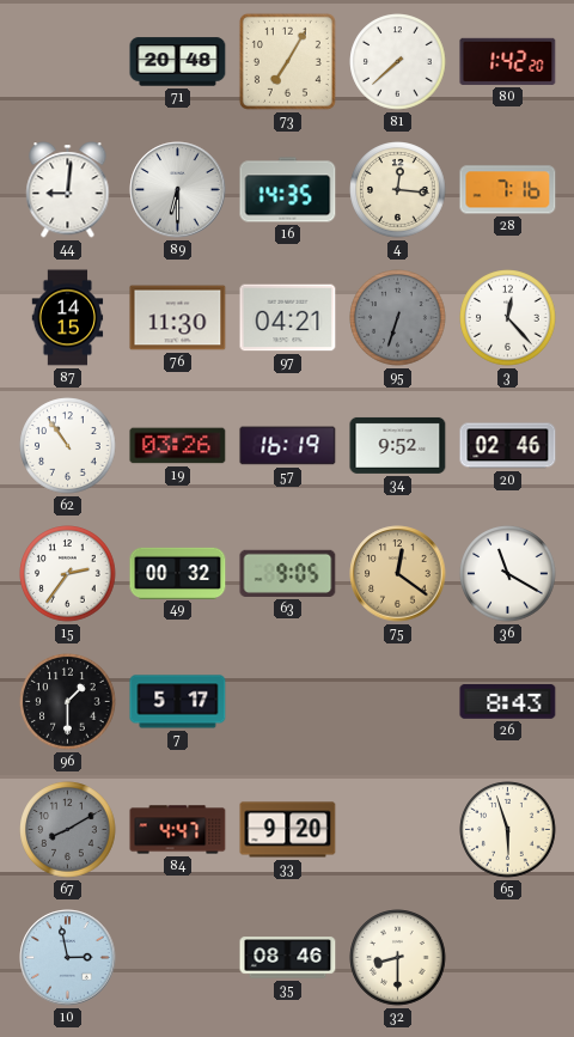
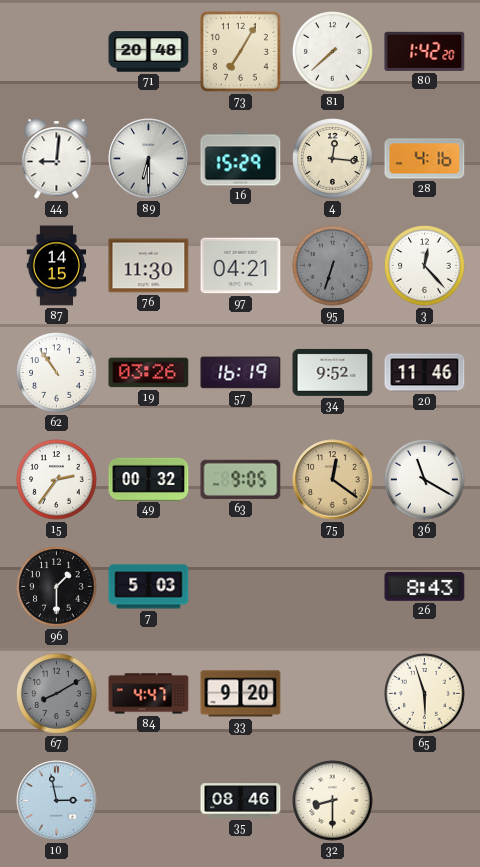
16: 14:35 -> 15:29 (241, 159)
28: 7:16 -> 4:16 (425, 159)
20: 02:46 -> 11:46 (425, 373)
7: 5:17 -> 5:03 (149, 587)
